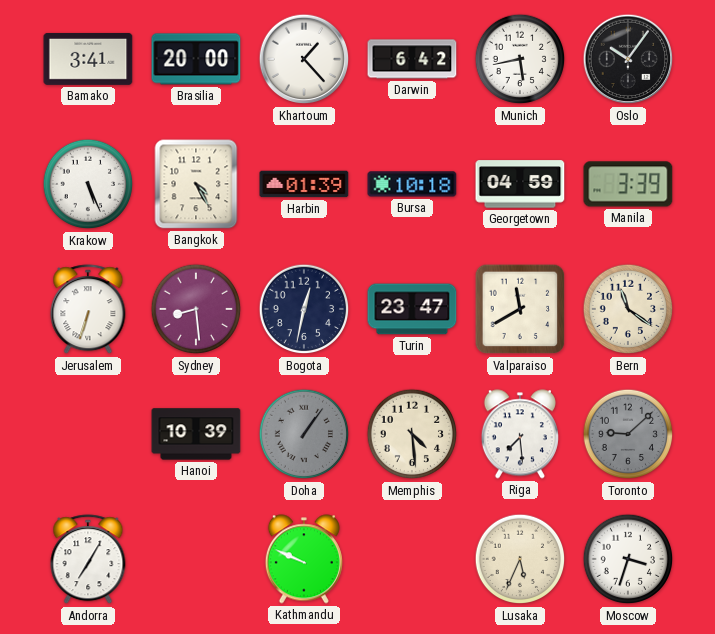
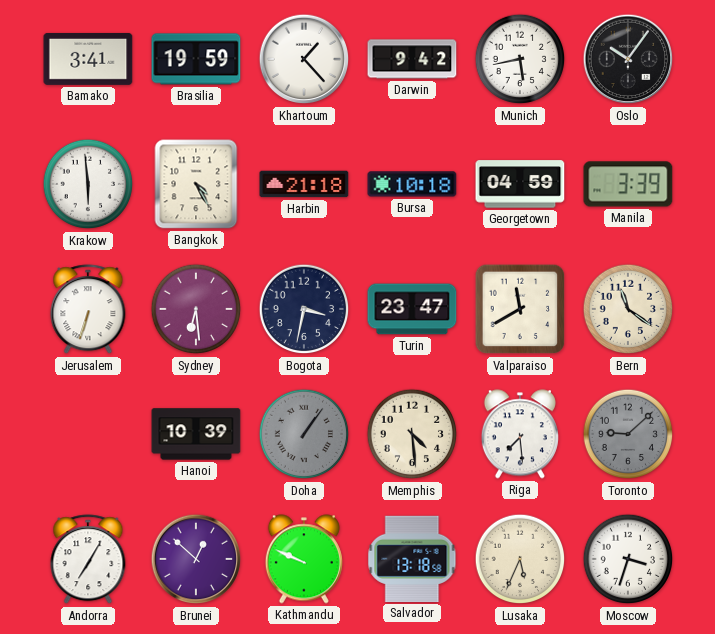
Brasilia: 20:00 -> 19:59 (196, 59)
Darwin: 6:42 -> 9:42 (412, 59)
Krakow: 5:26 -> 5:59 (88, 184)
Harbin: 01:39 -> 21:18 (304, 184)
Sydney: 8:29 -> 6:29 (196, 309)
Bogota: 12:32 -> 3:32 (304, 309)
Brunei: none -> 12:52 (196, 559)
Salvador: none -> 13:18 (412, 559)
